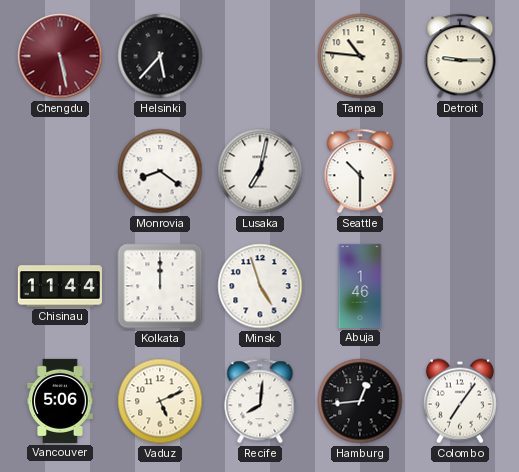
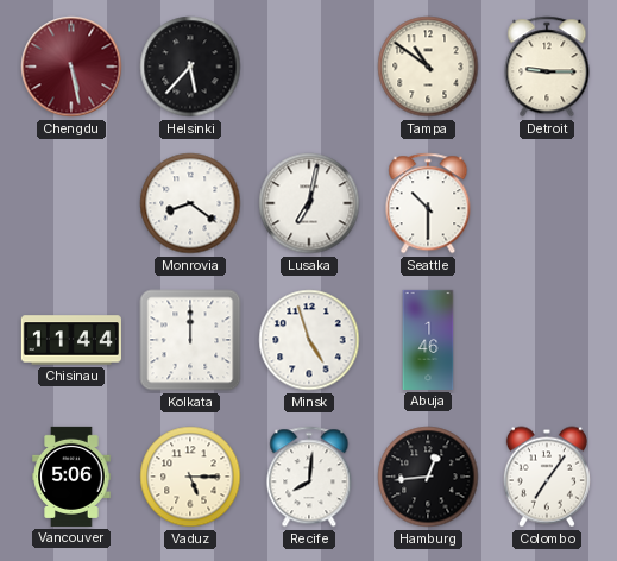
Tampa: 10:46 -> 10:51 (428, 67)
Vaduz: 5:11 -> 5:15 (190, 477)
